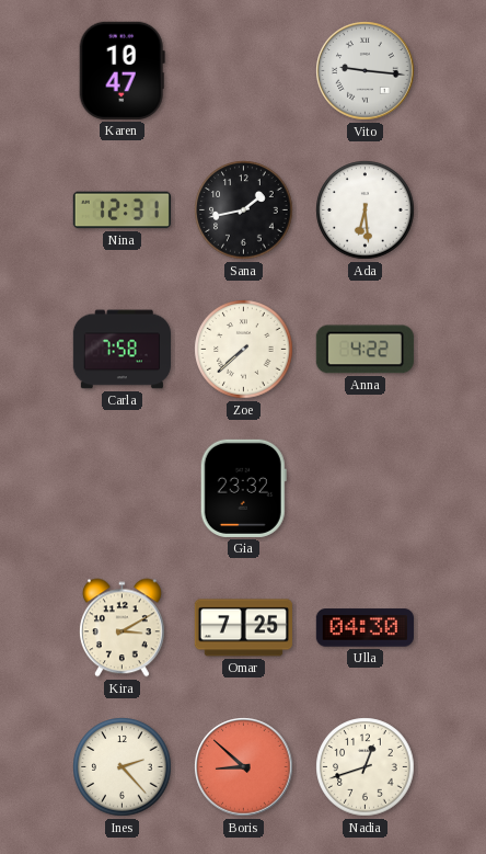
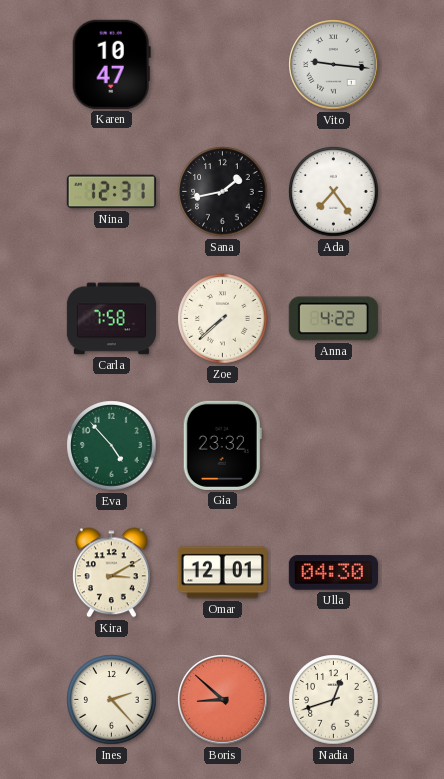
Ada: 6:29 -> 7:24 (334, 192)
Eva: none -> 4:53 (112, 446)
Omar: 7:25 -> 12:01 (222, 573)
